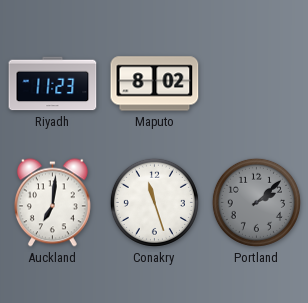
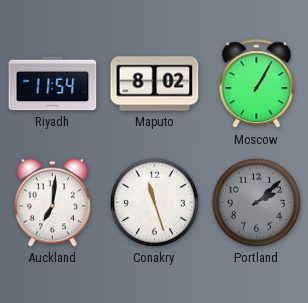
Riyadh: 11:23 -> 11:54 (53, 84)
Moscow: none -> 1:05 (257, 84)
